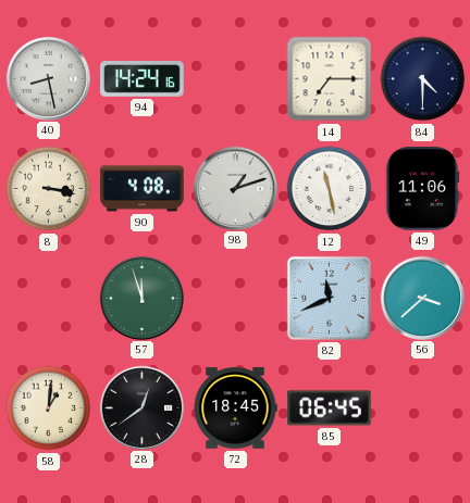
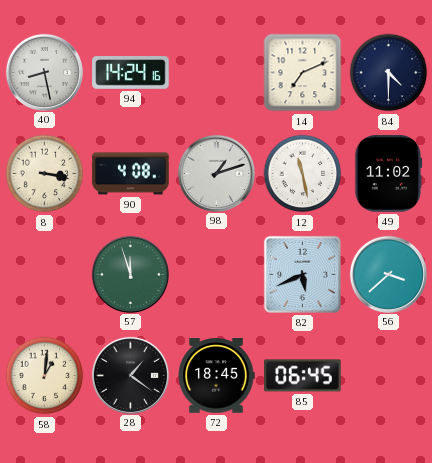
14: 7:15 -> 7:11 (303, 73)
49: 11:06 -> 11:02 (388, 174)
82: 11:41 -> 5:41 (302, 274)
28: 12:39 -> 1:21 (130, 375)
